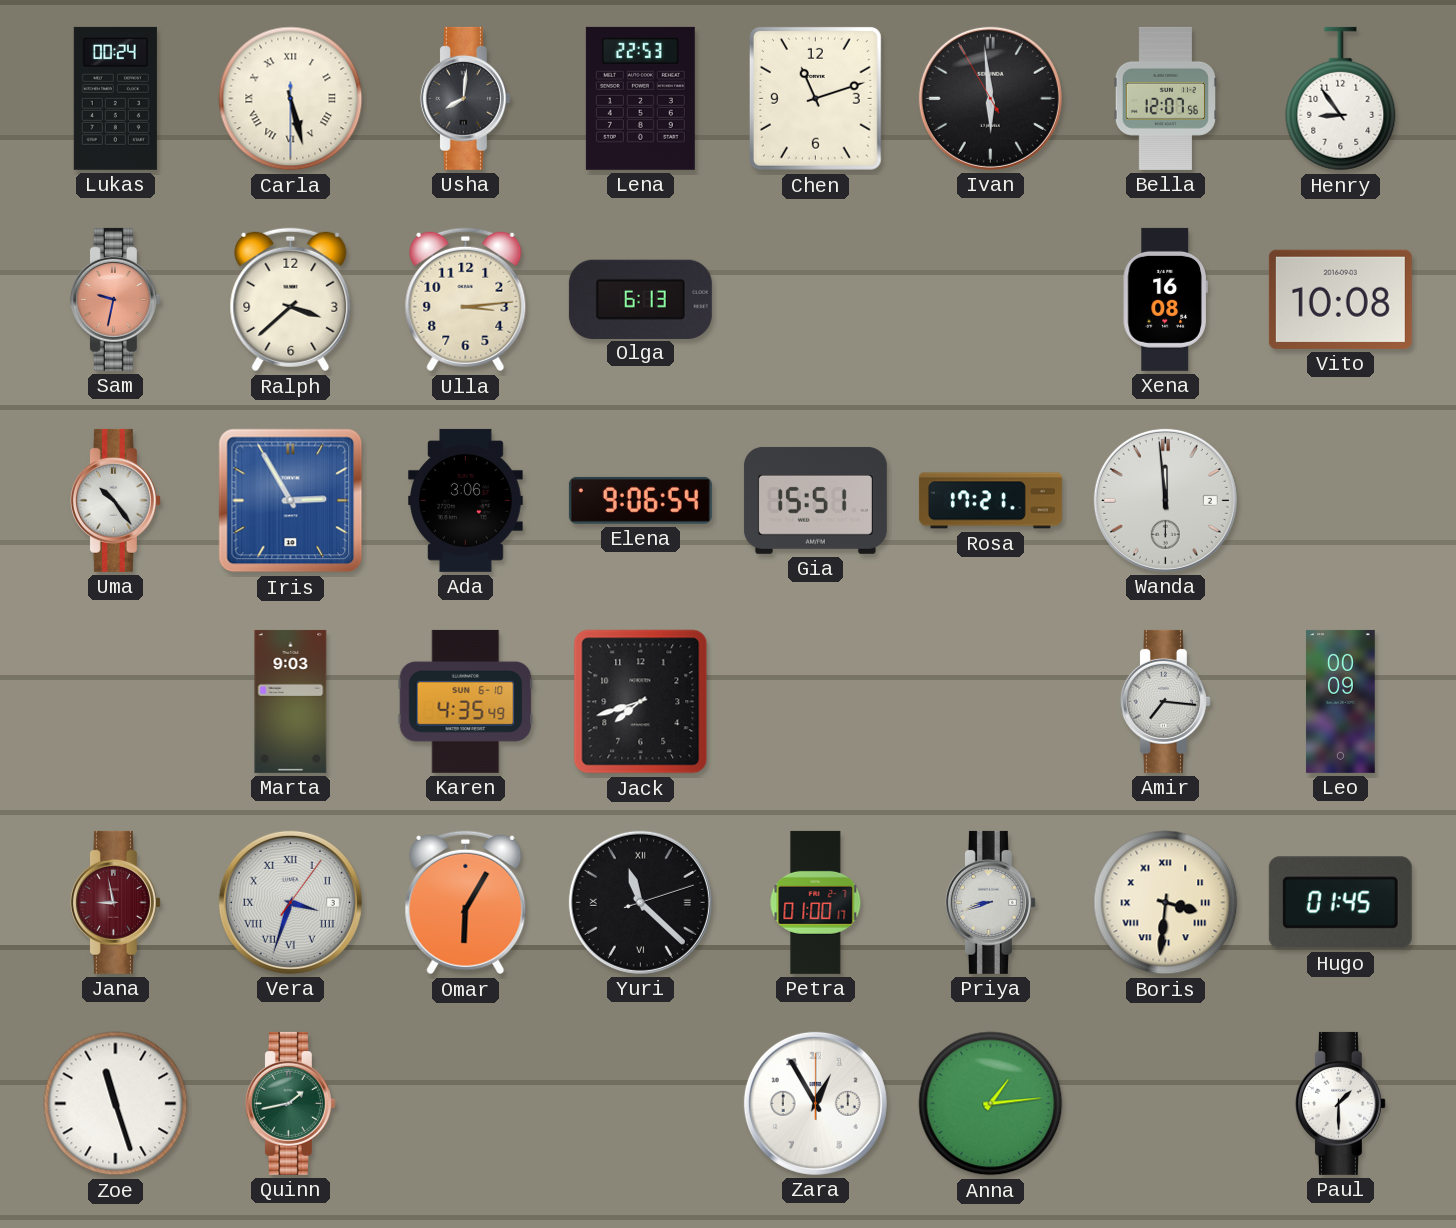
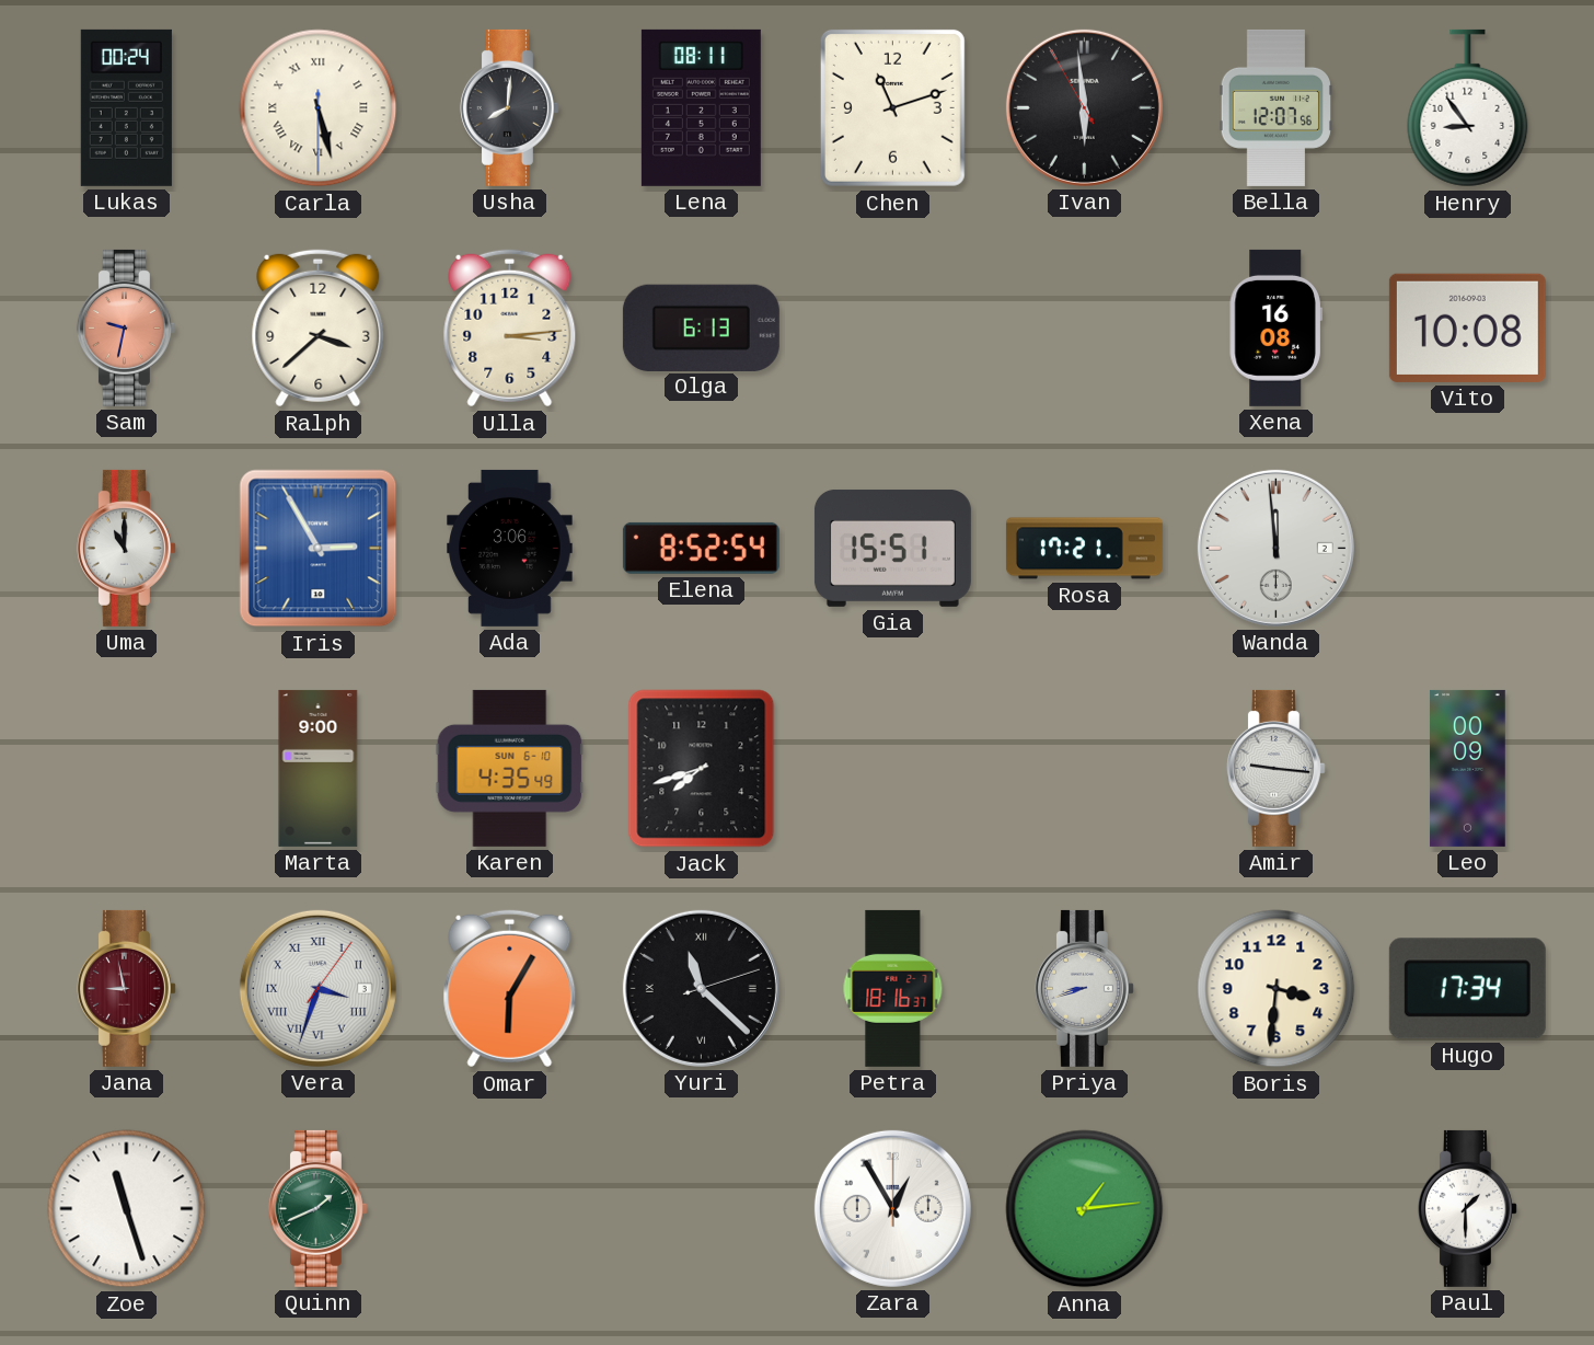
Lena: 22:53 -> 08:11 (701, 107)
Uma: 10:24 -> 11:00 (126, 548)
Elena: 9:06 -> 8:52 (701, 548)
Marta: 9:03 -> 9:00 (319, 768)
Amir: 7:16 -> 9:16 (1275, 768)
Petra: 01:00 -> 18:16 (893, 988)
Boris numerals: Roman -> Arabic (1277, 989)
Hugo: 01:45 -> 17:34 (1467, 989)
Quinn: 1:43 -> 1:41 (317, 1208)
